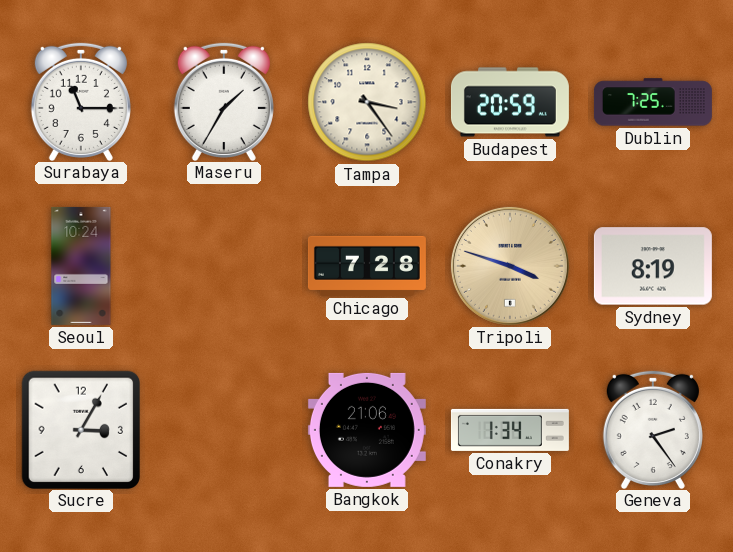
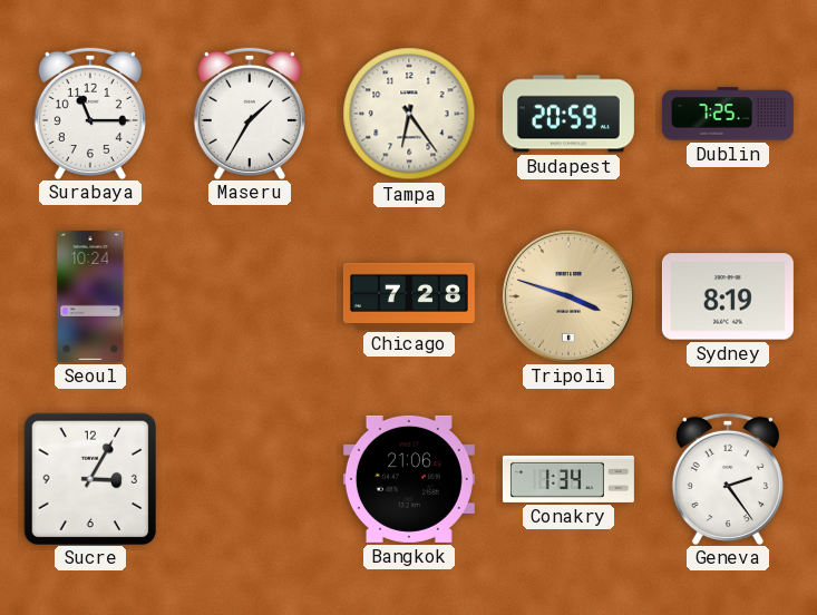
Tampa: 3:24 -> 6:24 (409, 114)
